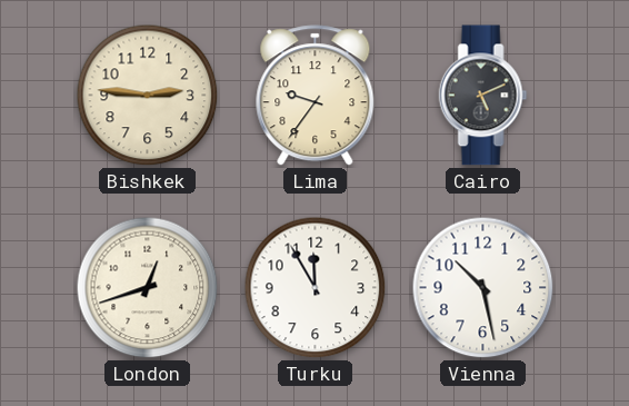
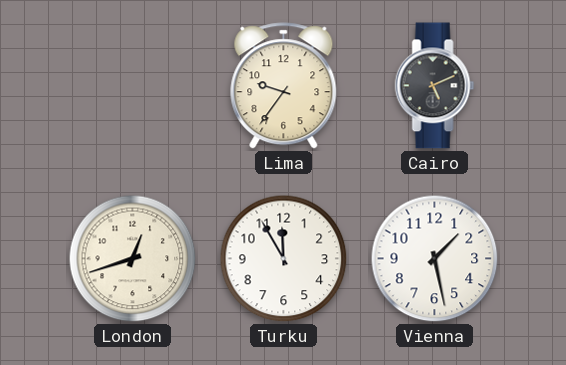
Bishkek: 2:46 -> none (148, 96)
Vienna: 10:28 -> 1:28 (435, 259)
